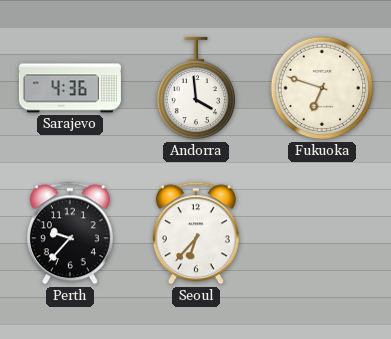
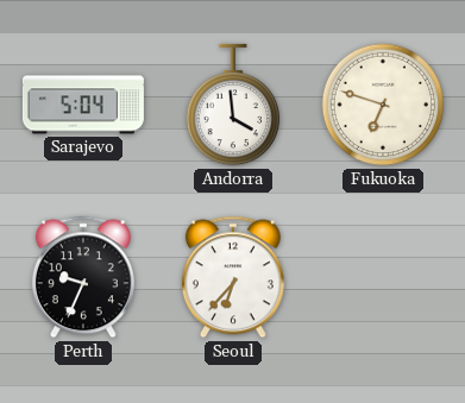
Sarajevo: 4:36 -> 5:04 (83, 105)
Perth: 9:37 -> 9:34 (83, 277)
